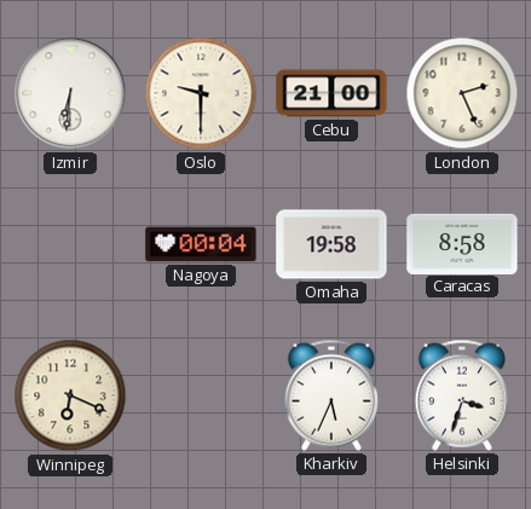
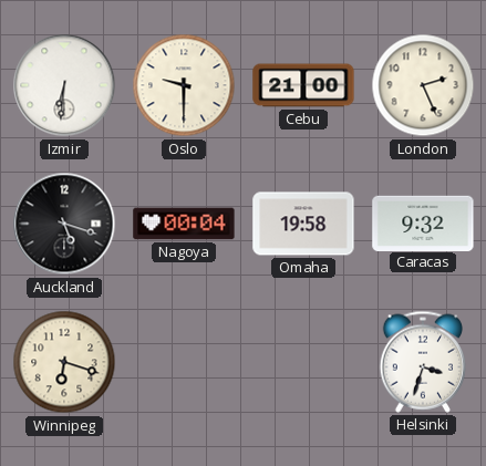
Auckland: none -> 5:18 (64, 224)
Caracas: 8:58 -> 9:32 (423, 222)
Winnipeg: 6:19 -> 6:18 (64, 362)
Kharkiv: 5:34 -> none (330, 395)
